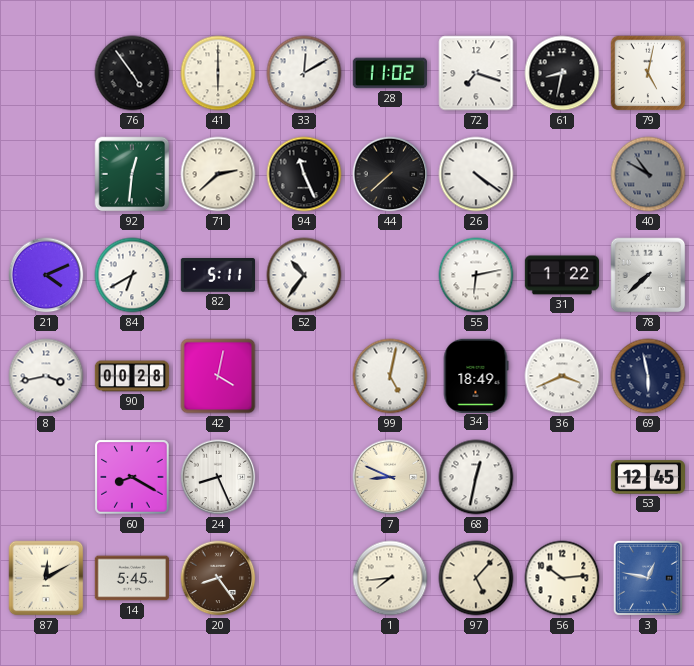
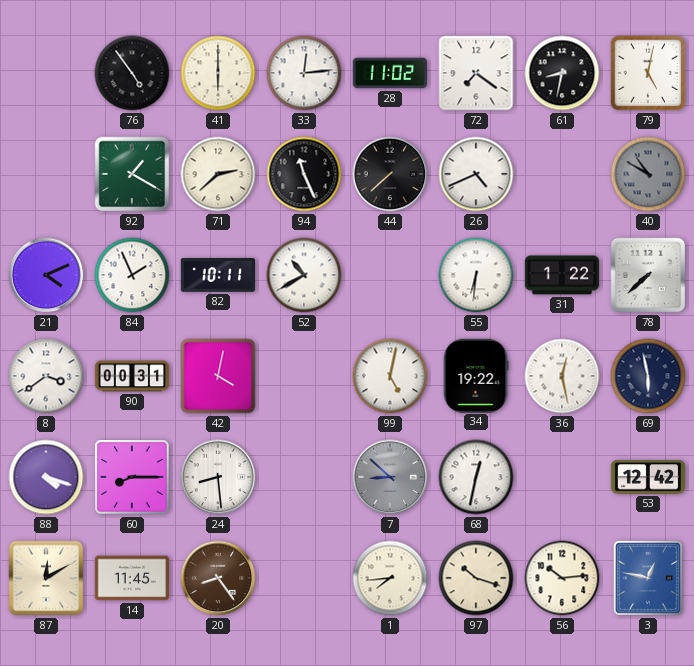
33: 12:10 -> 12:14 (304, 73)
72: 7:18 -> 7:21 (476, 73)
92: 12:31 -> 1:20 (132, 174)
26: 4:21 -> 4:41 (476, 174)
84: 6:40 -> 1:56 (132, 275)
82: 5:11 -> 10:11 (217, 276)
52: 10:36 -> 10:40 (304, 275)
55: 6:13 -> 6:31 (476, 275)
8: 3:43 -> 3:39 (46, 376)
90: 00:28 -> 00:31 (132, 376)
34: 18:49 -> 19:22 (476, 375)
36: 3:41 -> 12:28 (562, 376)
88: none -> 4:18 (46, 477)
60: 8:20 -> 8:15 (132, 477)
24: 8:26 -> 8:29 (218, 477)
7: 8:49 -> 8:52 (390, 477)
7 dial: cream -> grey (390, 477)
53: 12:45 -> 12:42 (648, 477)
14: 5:45 -> 11:45 (131, 578)
97: 5:07 -> 10:18 (476, 578)
